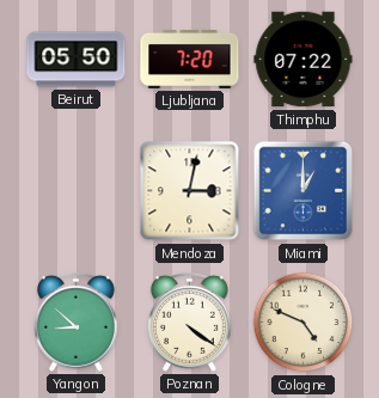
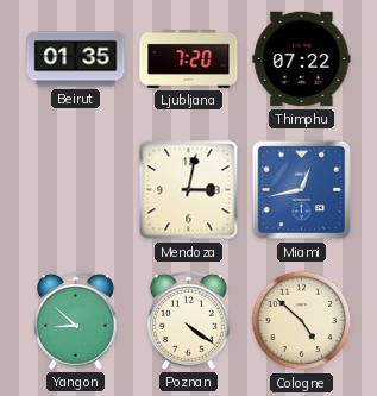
Beirut: 05:50 -> 01:35 (76, 59)
Miami: 1:00 -> 12:43 (302, 190)
Cologne: 4:49 -> 4:52 (302, 321)
